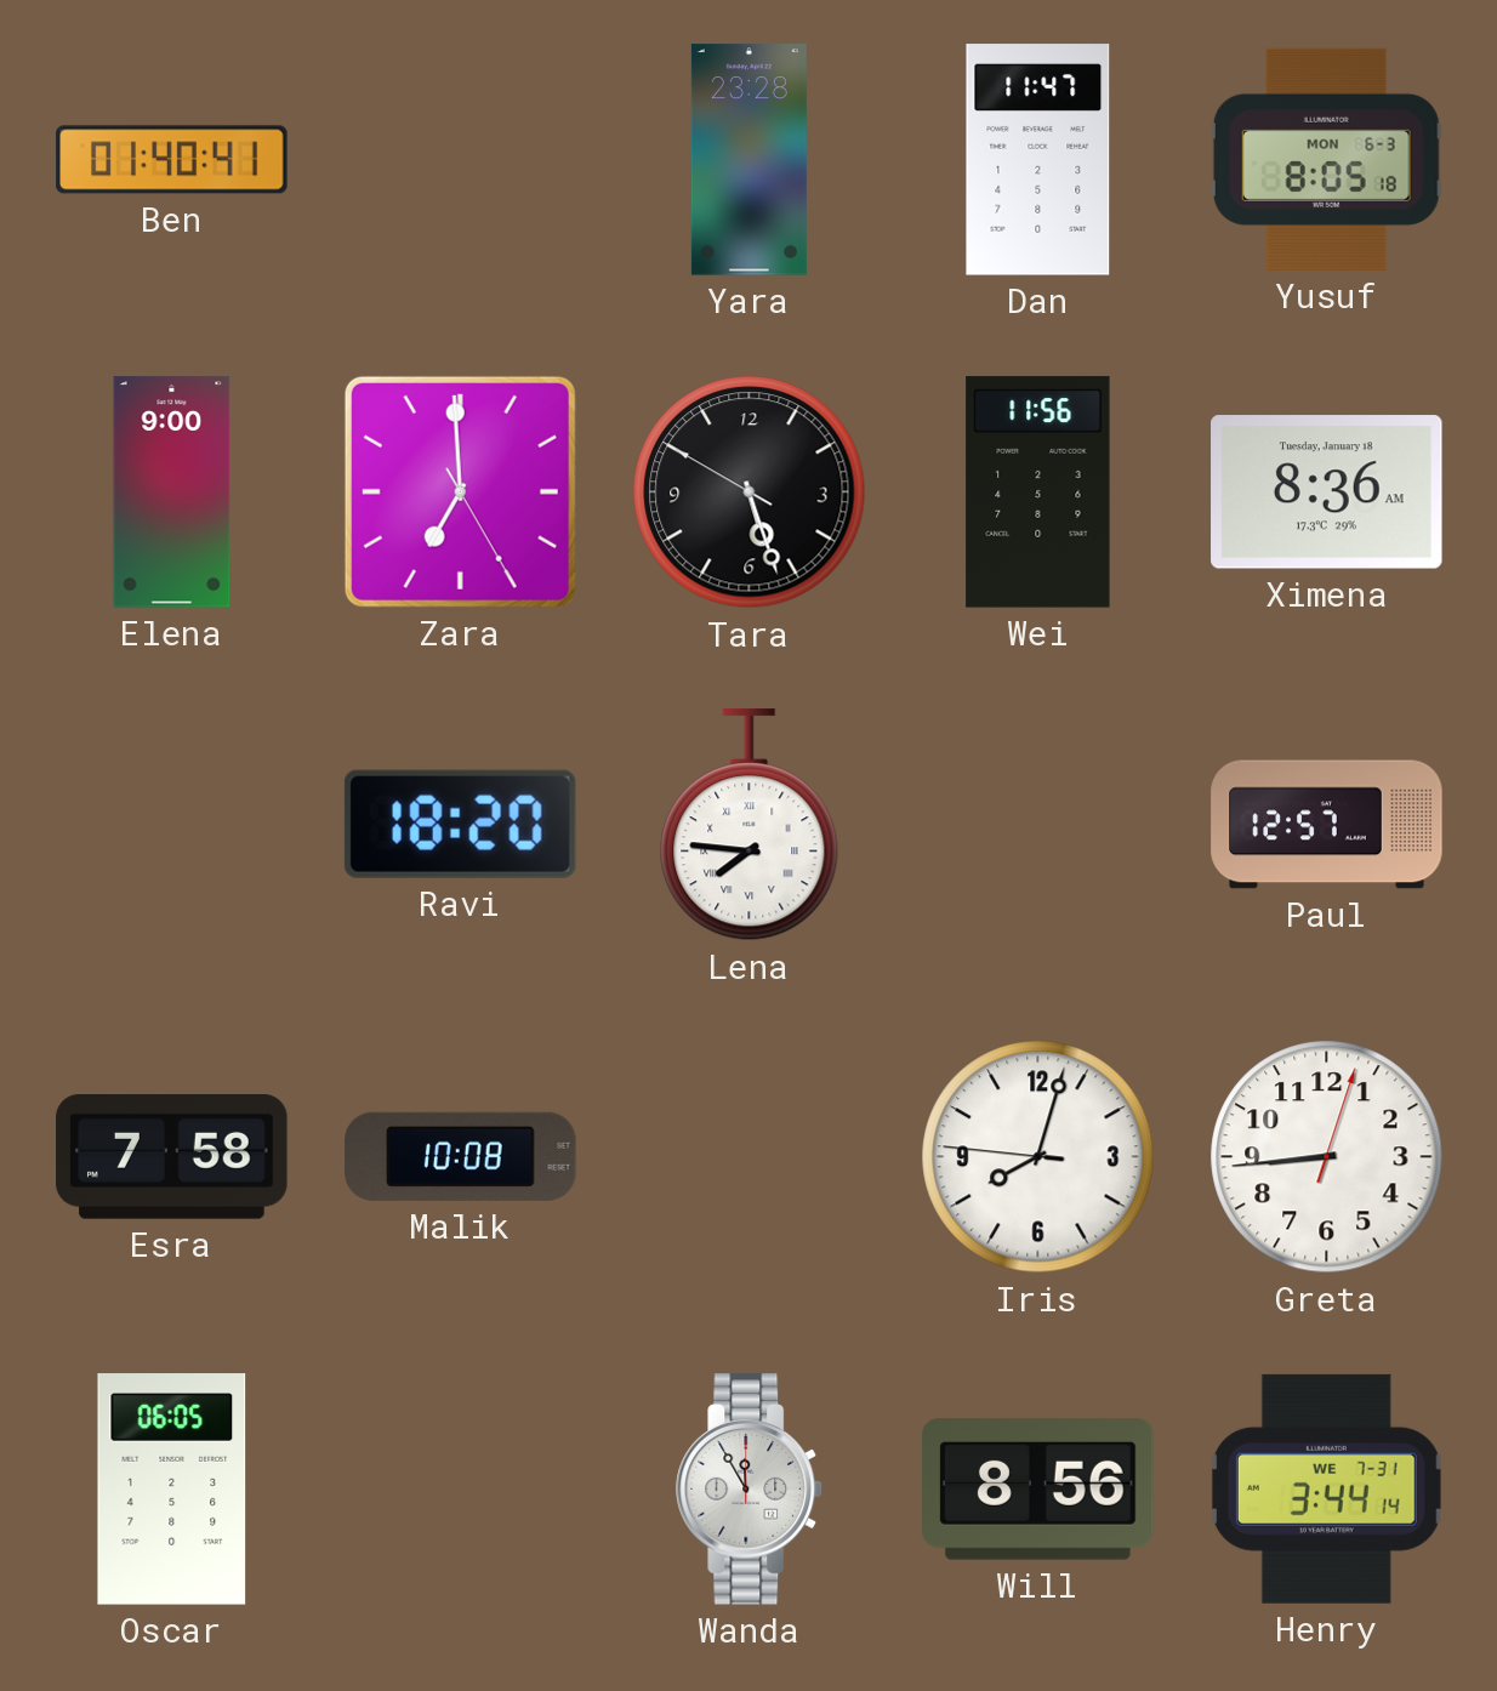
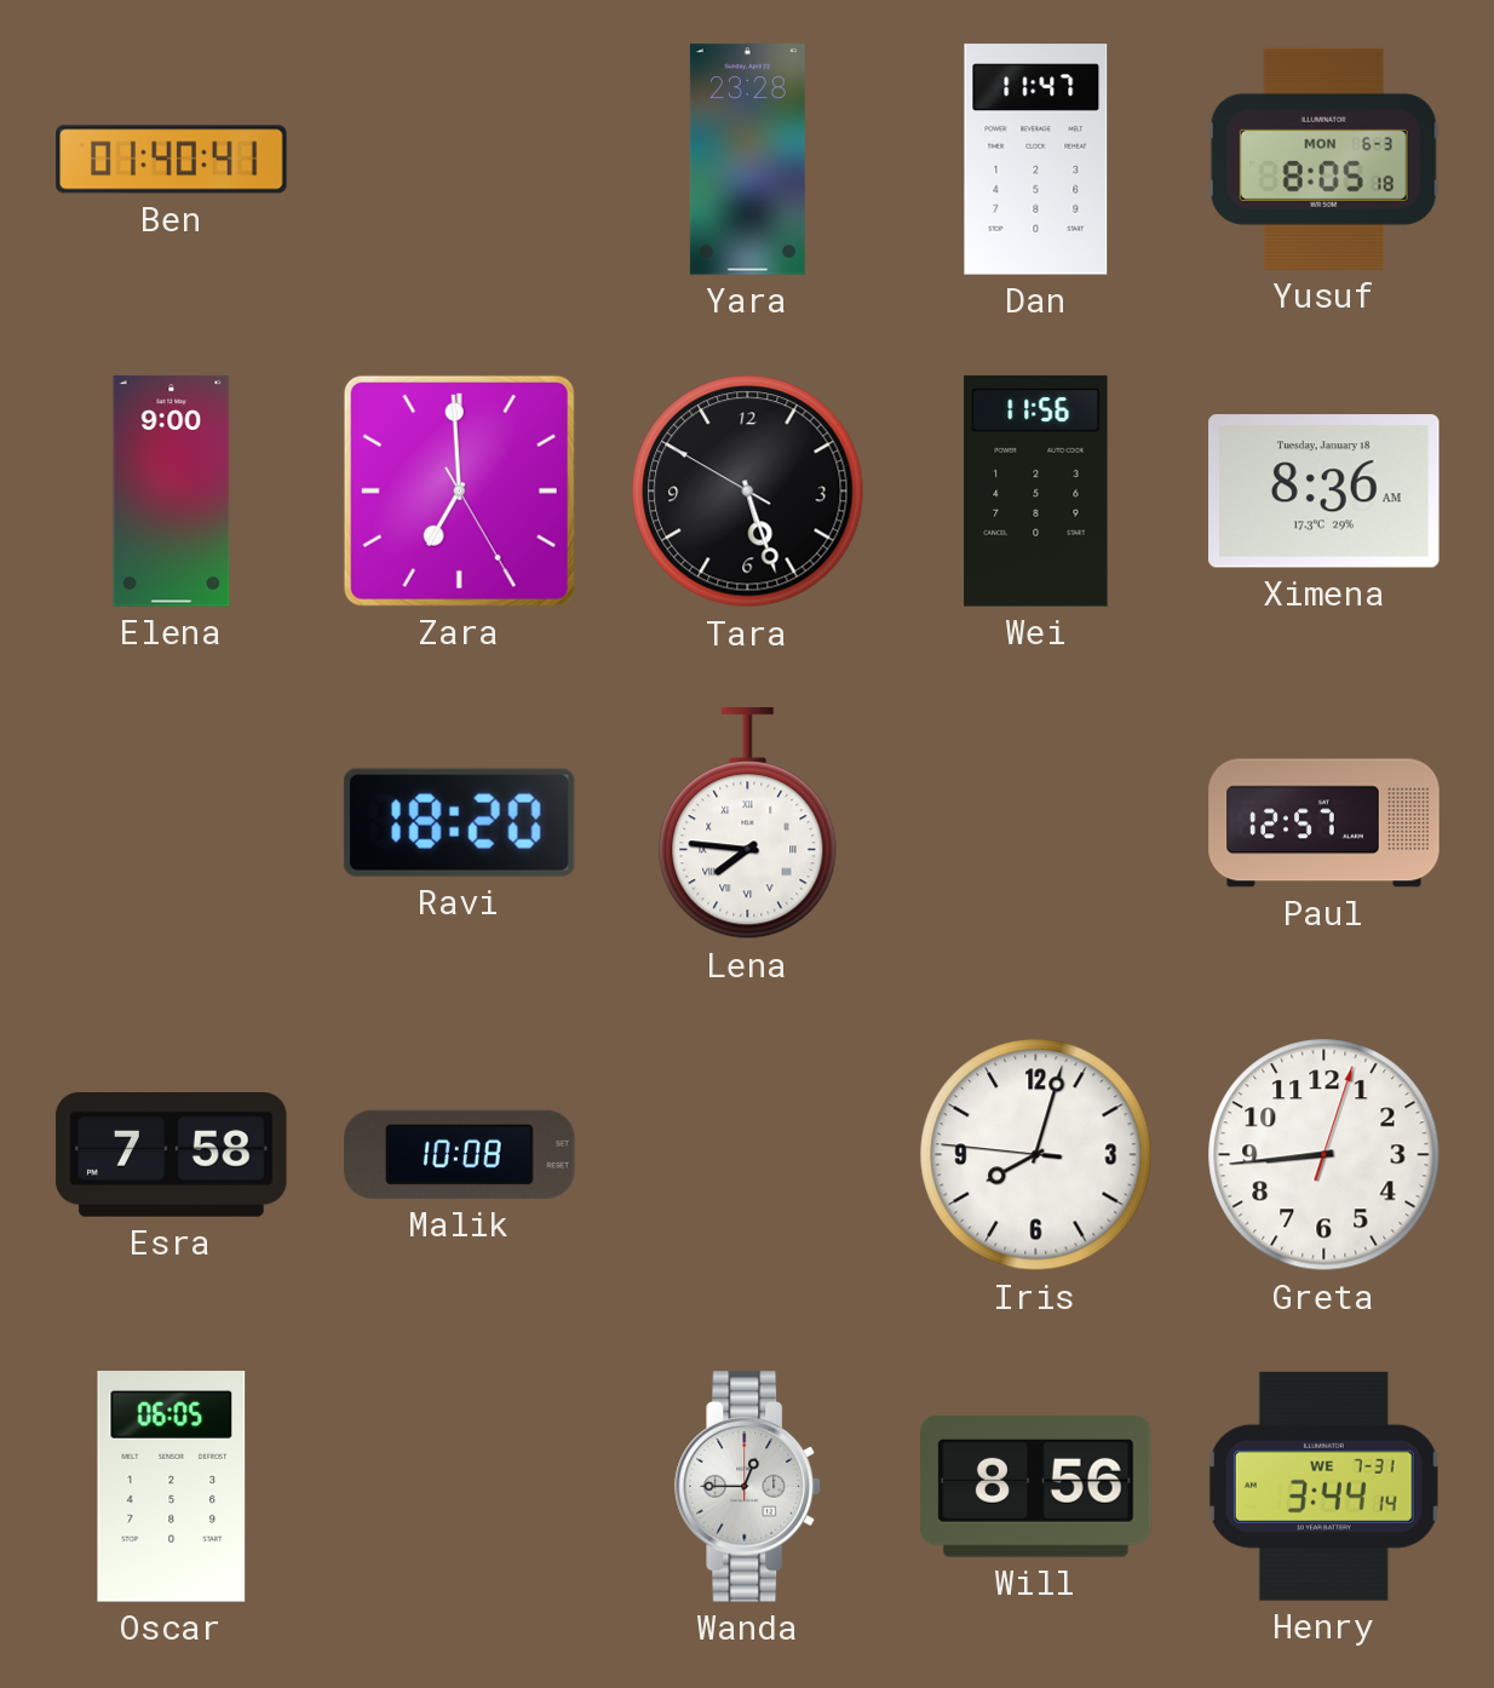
Wanda: 11:55 -> 12:45 (748, 1487)
